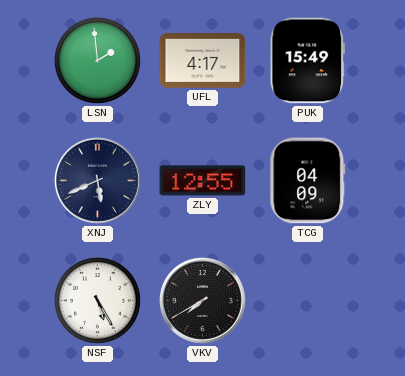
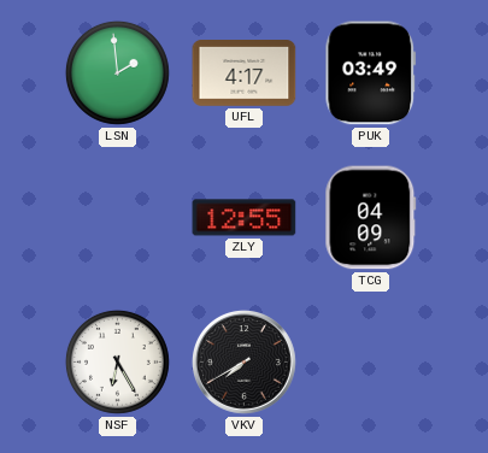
PUK: 15:49 -> 03:49 (371, 73)
XNJ: 5:41 -> none (97, 180)
NSF: 5:25 -> 6:25 (117, 361)
